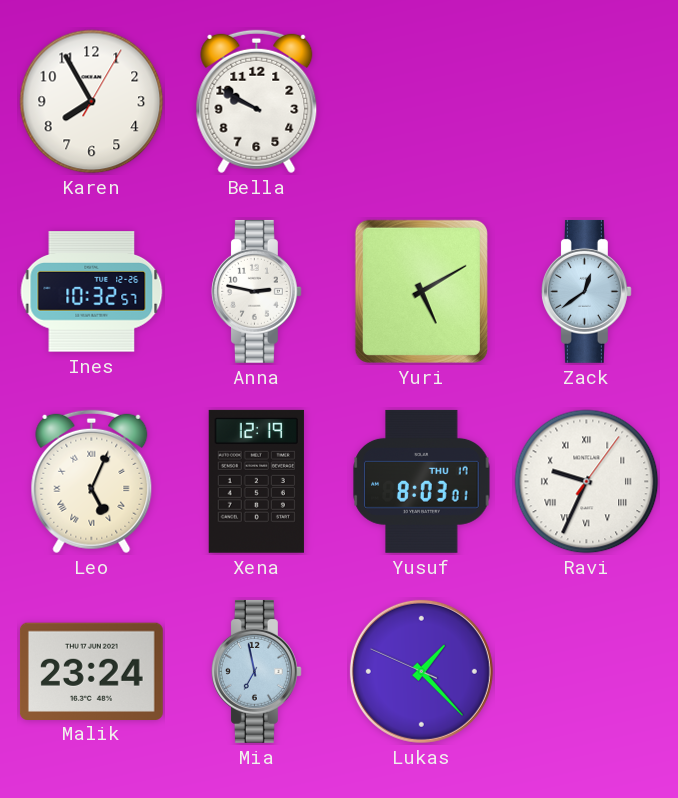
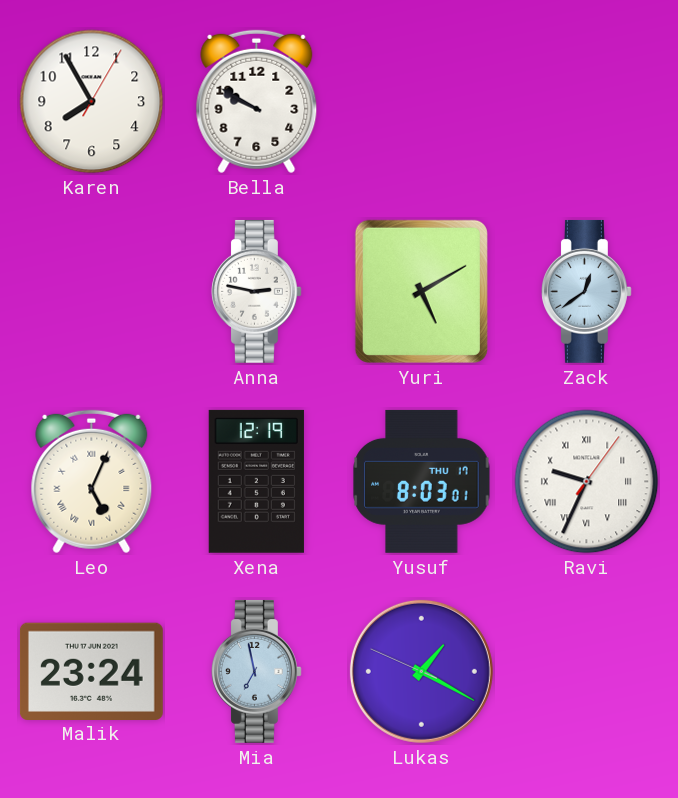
Ines: 10:32 -> none (92, 292)
Lukas: 1:22 -> 1:19 (421, 671)
